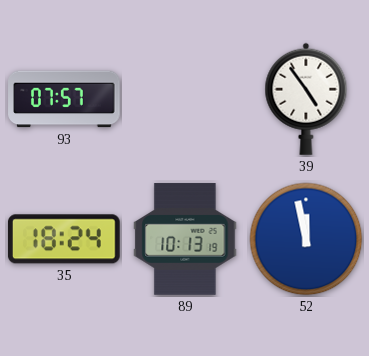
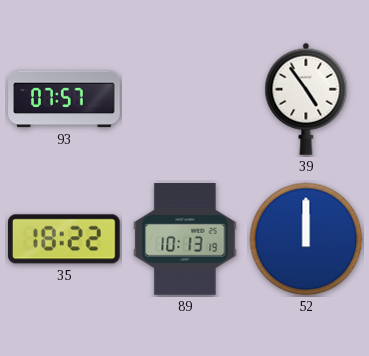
35: 18:24 -> 18:22 (64, 239)
52: 11:58 -> 12:00 (306, 239)
